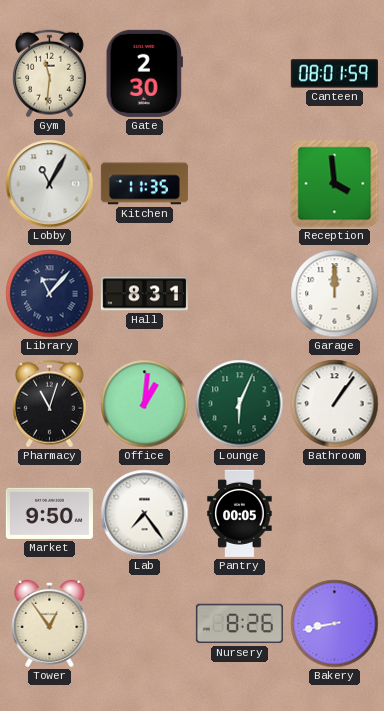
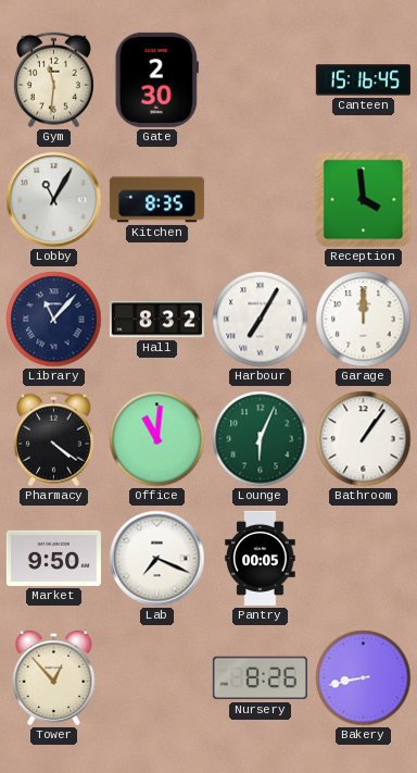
Canteen: 08:01 -> 15:16 (363, 80)
Kitchen: 11:35 -> 8:35 (156, 200)
Hall: 8:31 -> 8:32 (156, 320)
Harbour: none -> 7:05 (261, 320)
Pharmacy: 11:03 -> 4:21 (53, 439)
Office: 1:01 -> 11:01 (157, 439)
Lab: 7:24 -> 7:19 (157, 559)
Tower: 12:54 -> 12:53 (54, 677)
